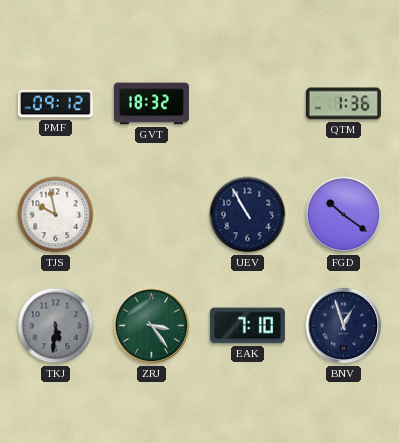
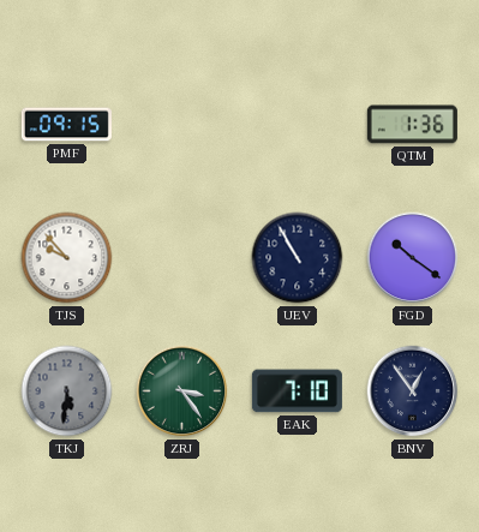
PMF: 09:12 -> 09:15 (66, 125)
GVT: 18:32 -> none (151, 104)
TJS: 9:58 -> 9:53 (67, 258)
BNV: 12:57 -> 12:54 (413, 391)
